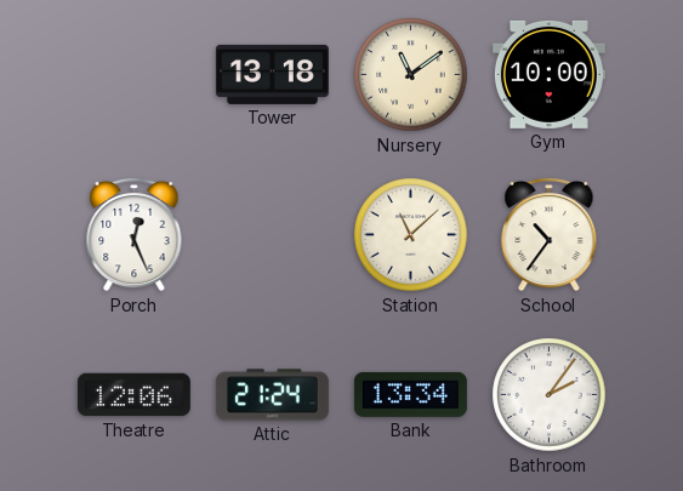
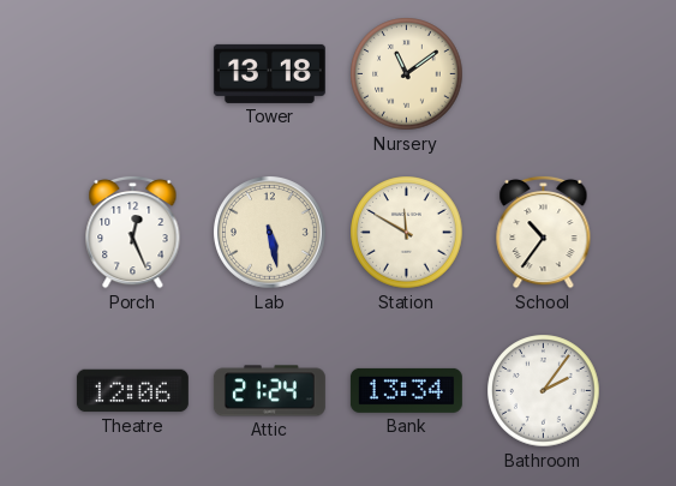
Gym: 10:00 -> none (548, 74)
Lab: none -> 5:28 (270, 233)
Station: 11:08 -> 11:50 (407, 233)
